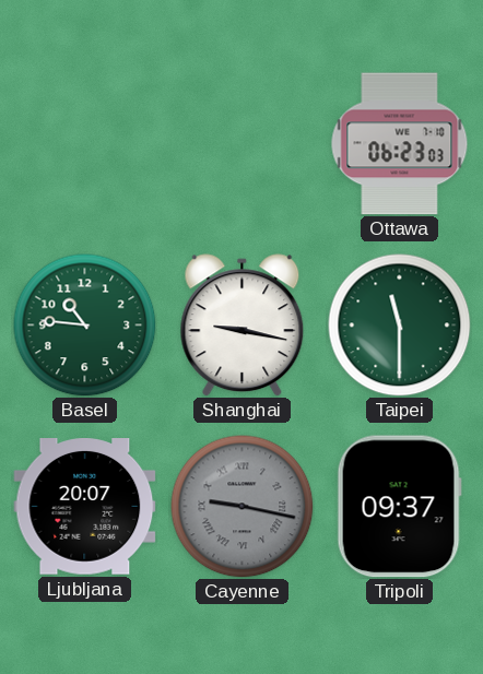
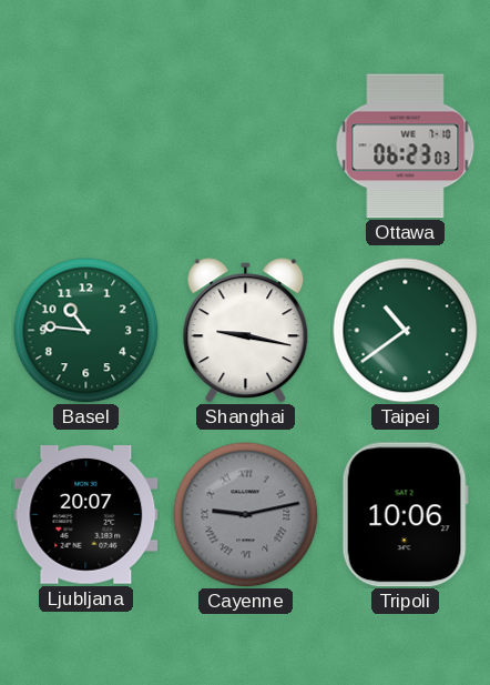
Taipei: 11:30 -> 10:39 (406, 331)
Cayenne: 9:17 -> 9:13 (246, 515)
Tripoli: 09:37 -> 10:06 (405, 515)
